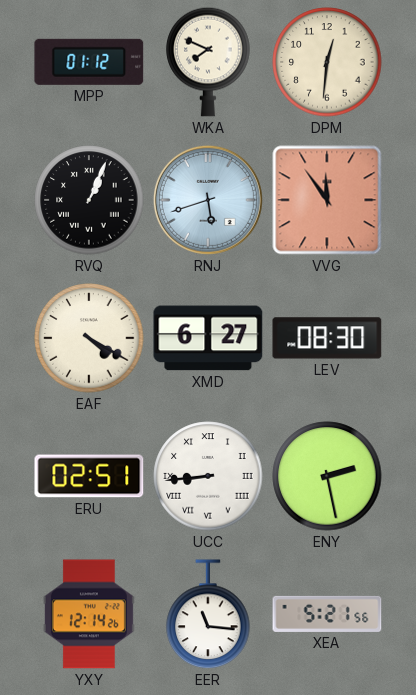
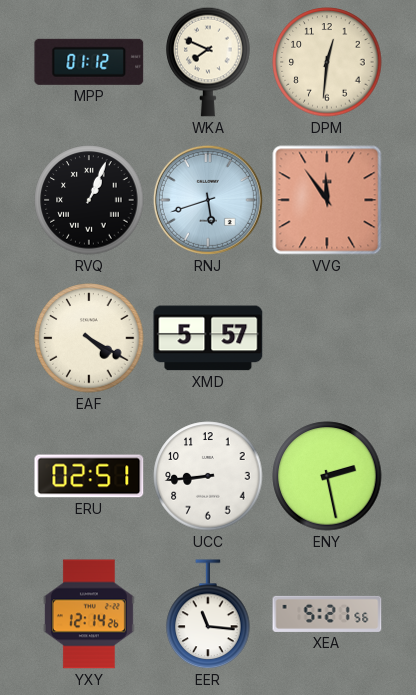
XMD: 6:27 -> 5:57 (208, 338)
LEV: 08:30 -> none (327, 338)
UCC numerals: Roman -> Arabic (208, 476)
